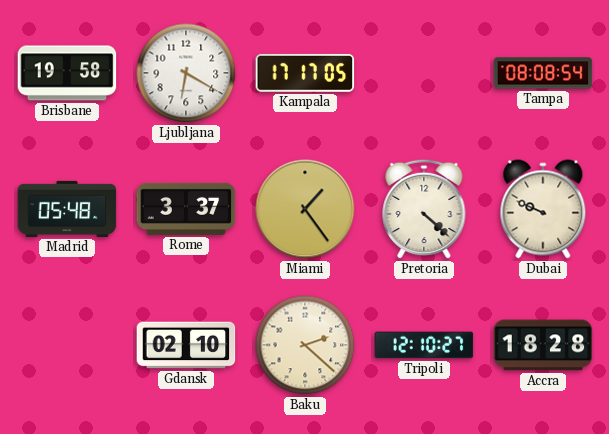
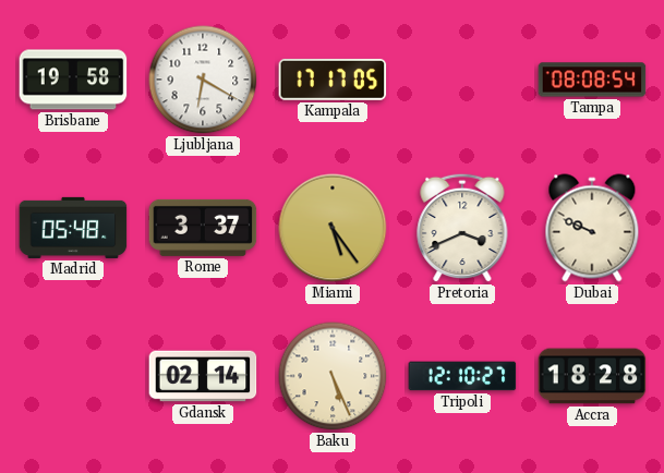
Miami: 1:24 -> 5:24 (333, 228)
Pretoria: 4:22 -> 3:41 (462, 228)
Gdansk: 02:10 -> 02:14 (203, 376)
Baku: 2:22 -> 5:26 (333, 376)
